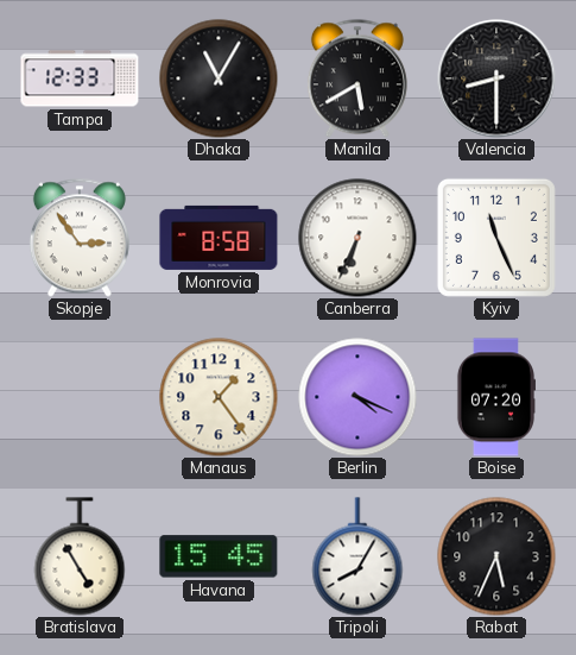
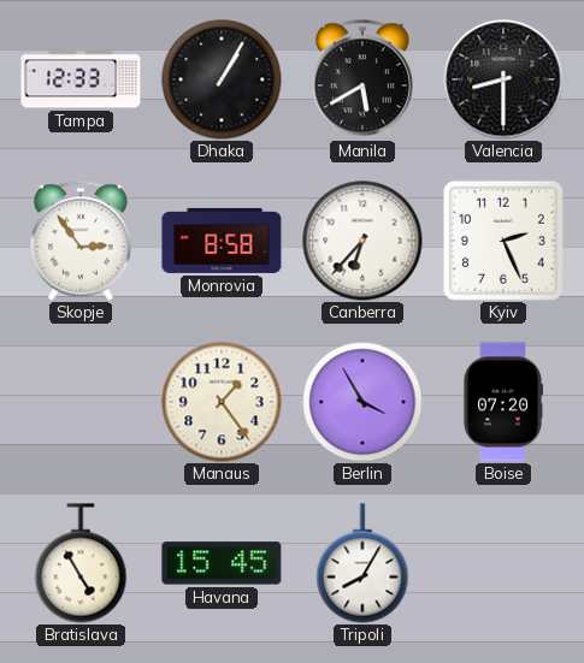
Dhaka: 11:05 -> 1:05 (222, 79)
Canberra: 6:34 -> 6:37 (362, 241)
Kyiv: 11:26 -> 2:26 (503, 241)
Berlin: 4:19 -> 3:55 (362, 402)
Rabat: 5:34 -> none (496, 556)
